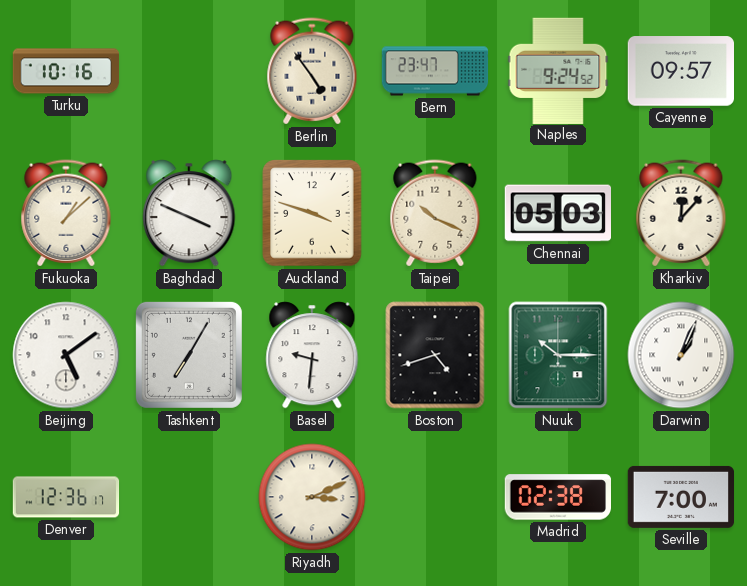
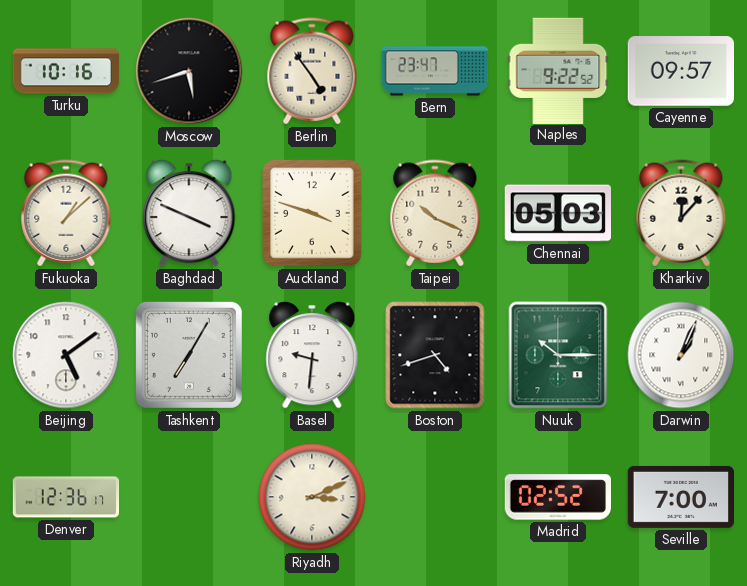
Moscow: none -> 5:42 (189, 71)
Naples: 9:24 -> 9:22 (558, 70)
Madrid: 02:38 -> 02:52 (557, 497)
